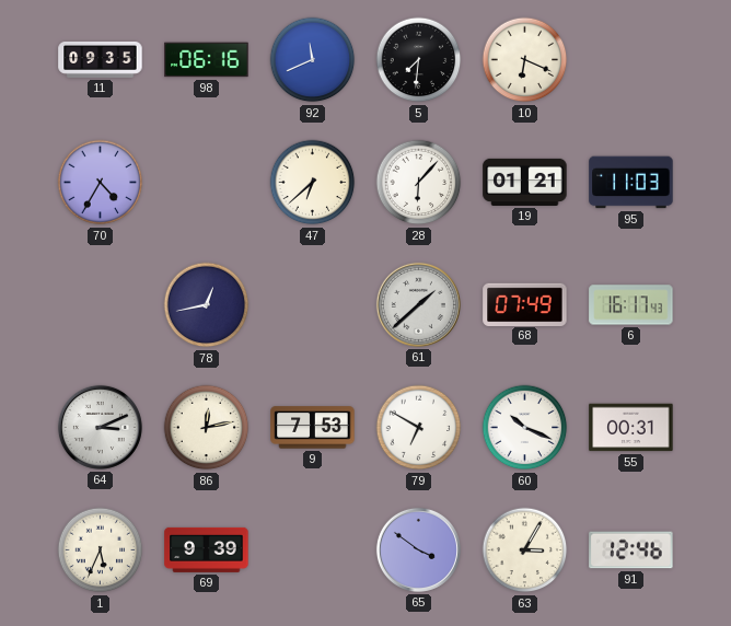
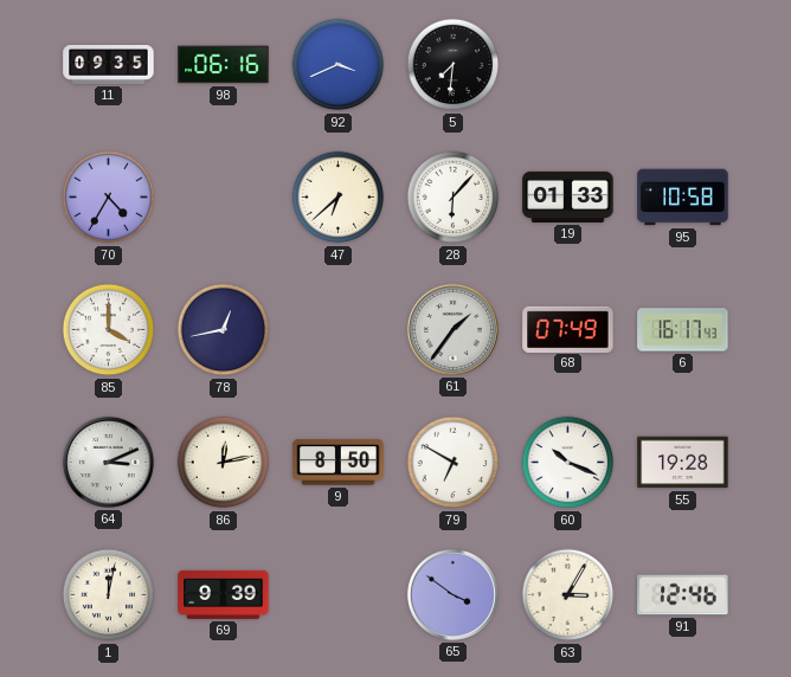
92: 11:41 -> 3:41 (339, 65)
10: 6:19 -> none (525, 60)
19: 01:21 -> 01:33 (568, 196)
95: 11:03 -> 10:58 (683, 198)
85: none -> 4:00 (109, 330)
61: 1:38 -> 1:36 (452, 329)
9: 7:53 -> 8:50 (339, 463)
55: 00:31 -> 19:28 (683, 463)
1: 5:34 -> 12:02 (109, 595)
